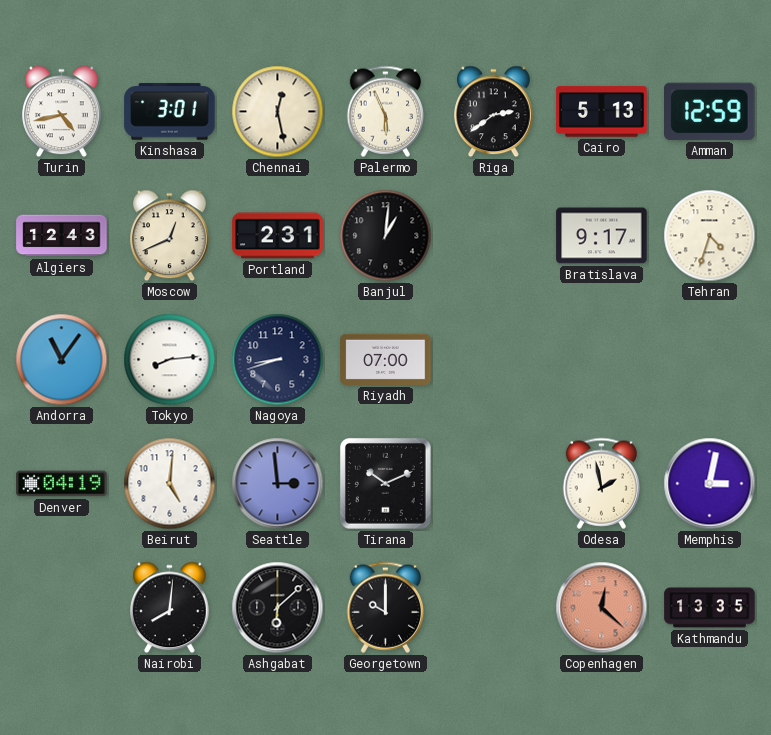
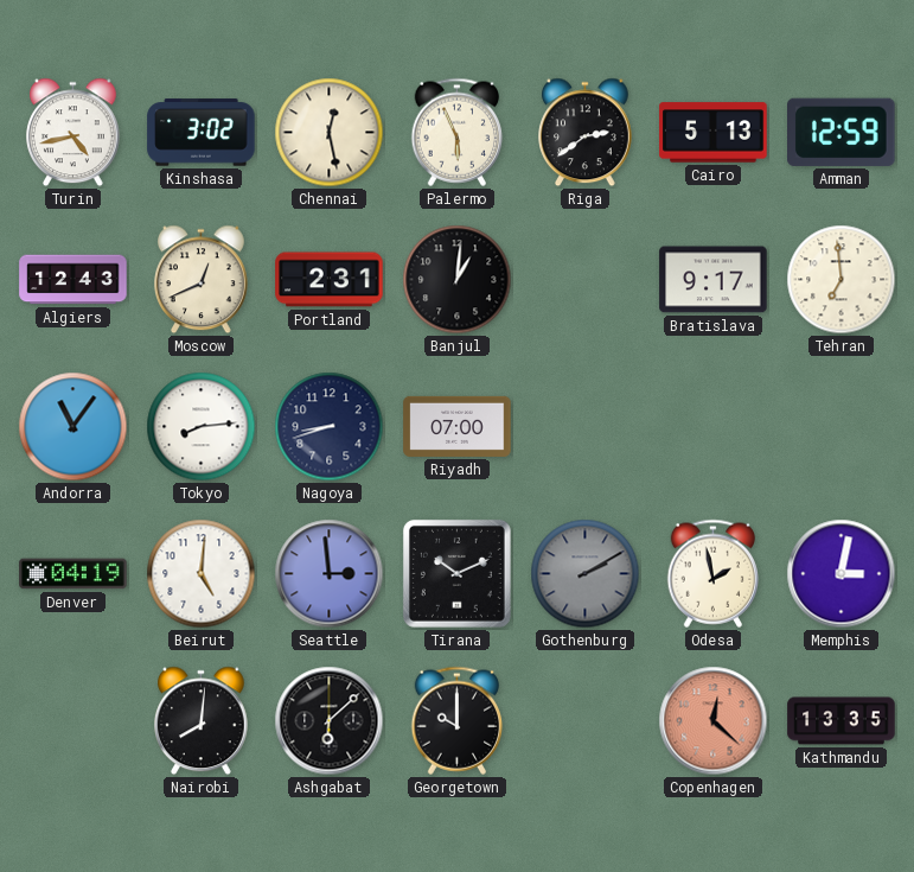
Kinshasa: 3:01 -> 3:02 (202, 133)
Tehran: 4:33 -> 6:59 (842, 280)
Gothenburg: none -> 2:10 (586, 574)
